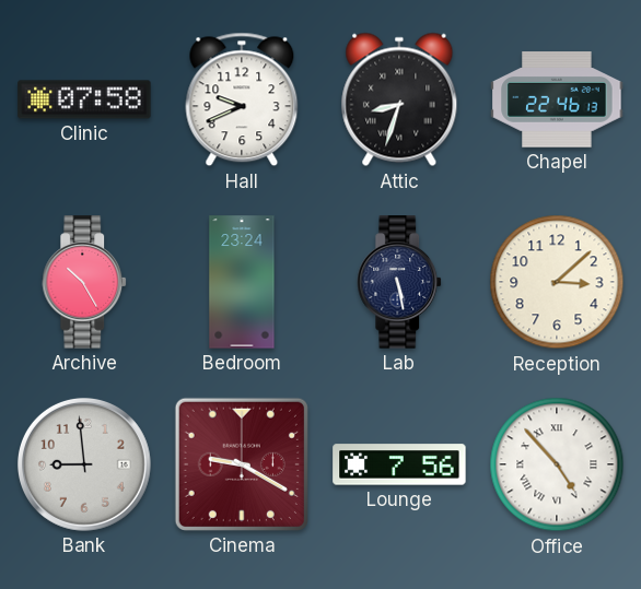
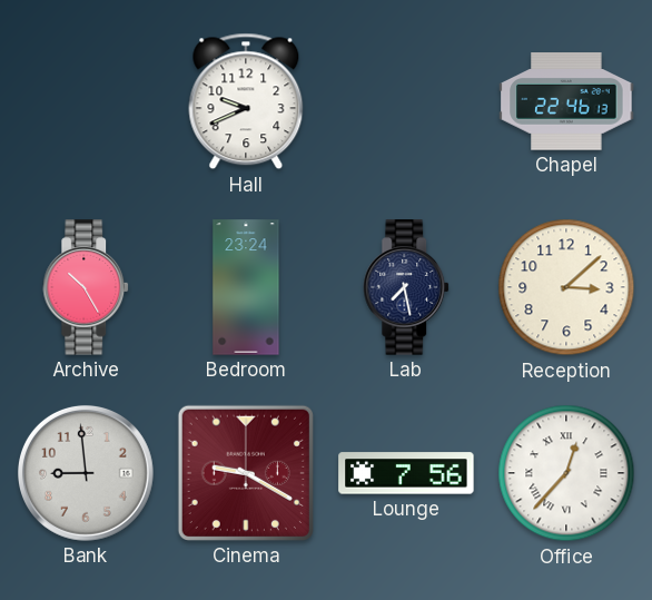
Clinic: 07:58 -> none (84, 99)
Attic: 8:33 -> none (399, 99)
Lab: 5:28 -> 7:28 (407, 287)
Office: 4:53 -> 12:37 (566, 473)
